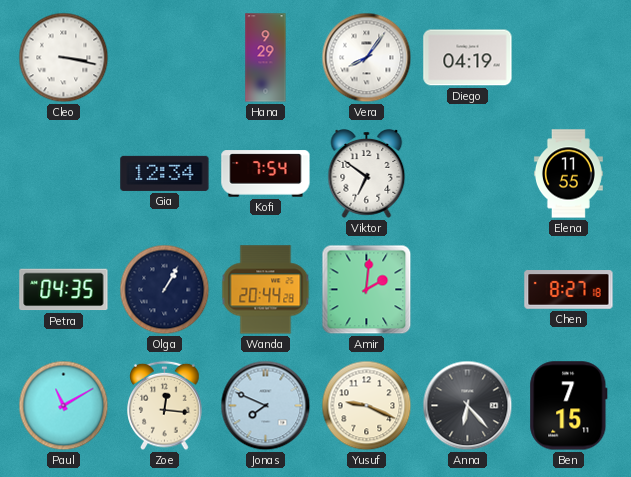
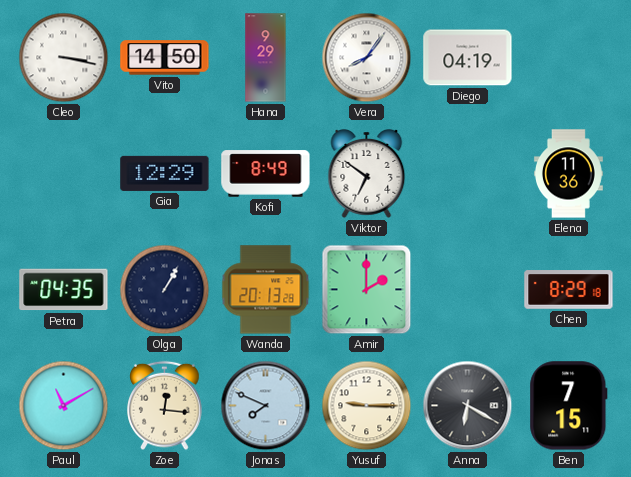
Vito: none -> 14:50 (165, 58)
Gia: 12:34 -> 12:29 (165, 173)
Kofi: 7:54 -> 8:49 (266, 174)
Elena: 11:55 -> 11:36 (568, 174)
Wanda: 20:44 -> 20:13 (266, 290)
Amir: 2:01 -> 2:00 (367, 290)
Chen: 8:27 -> 8:29 (569, 290)
Yusuf: 9:19 -> 9:15 (367, 406)
Anna: 6:23 -> 6:20 (468, 406)
